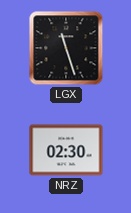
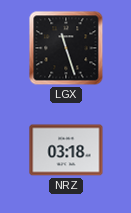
NRZ: 02:30 -> 03:18 (66, 150)
